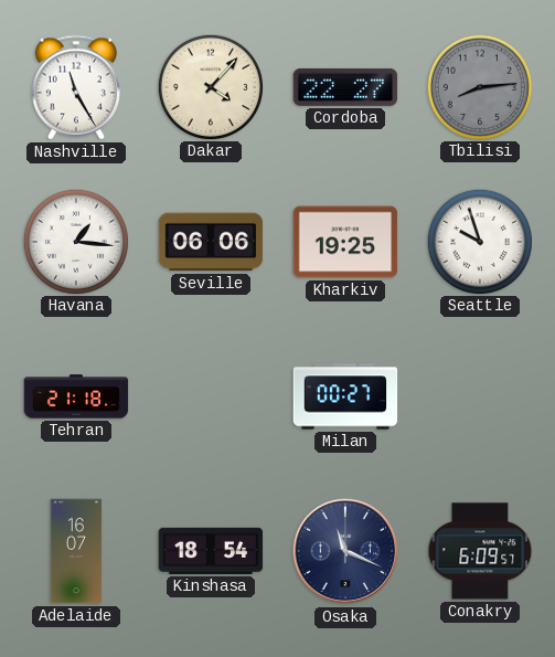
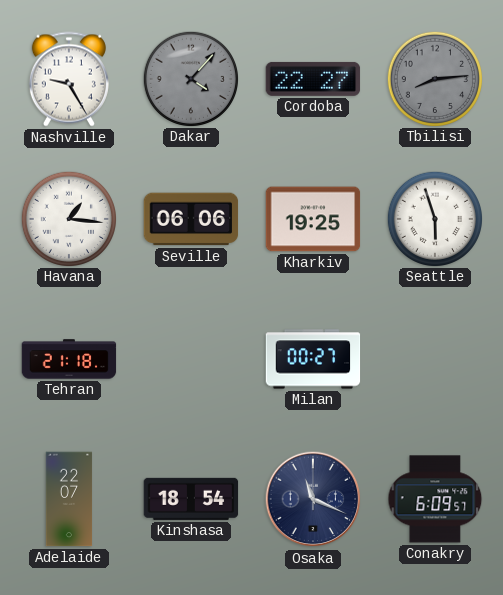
Nashville: 11:25 -> 9:25 (69, 79)
Dakar dial: cream -> grey (190, 78)
Seattle: 9:57 -> 5:57 (434, 218)
Adelaide: 16:07 -> 22:07 (69, 499)
